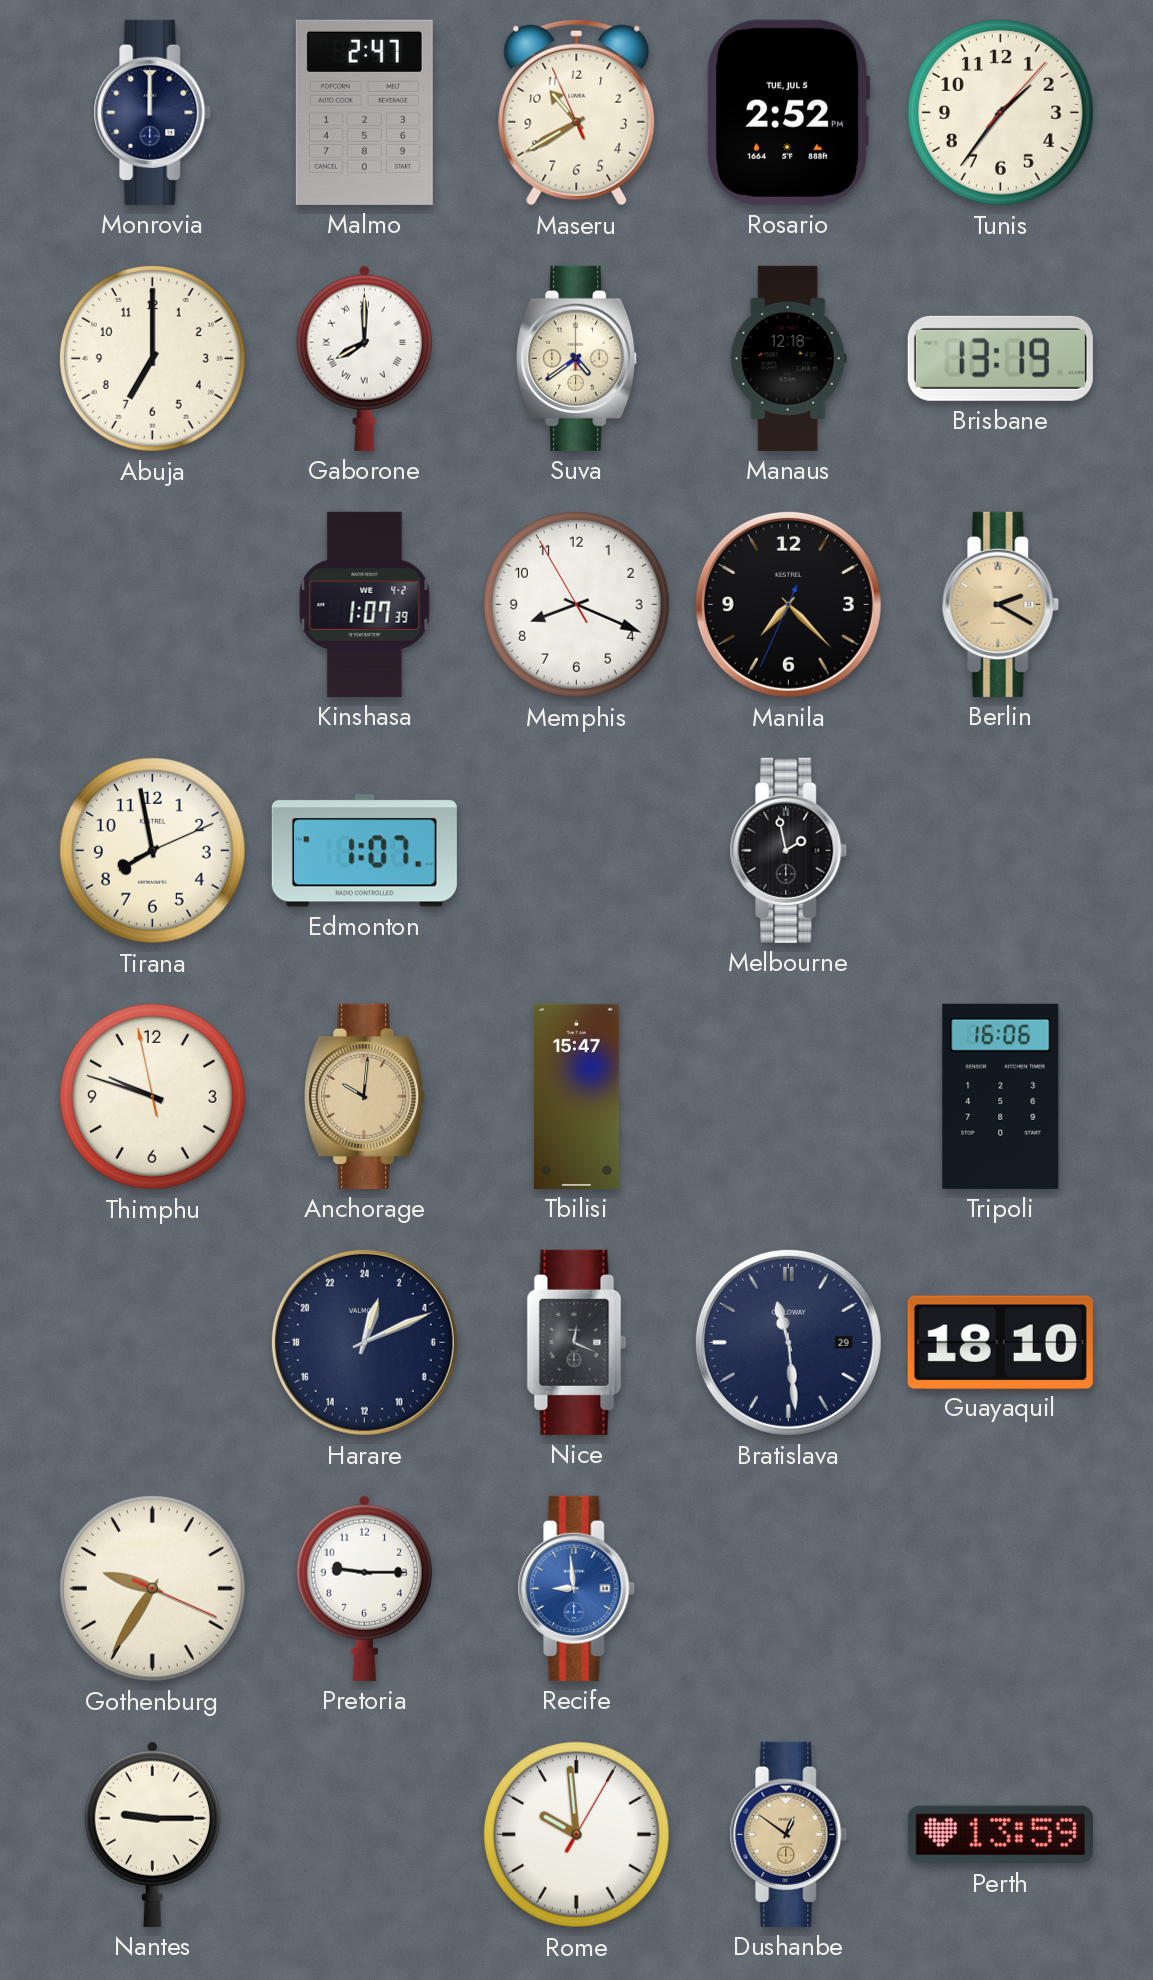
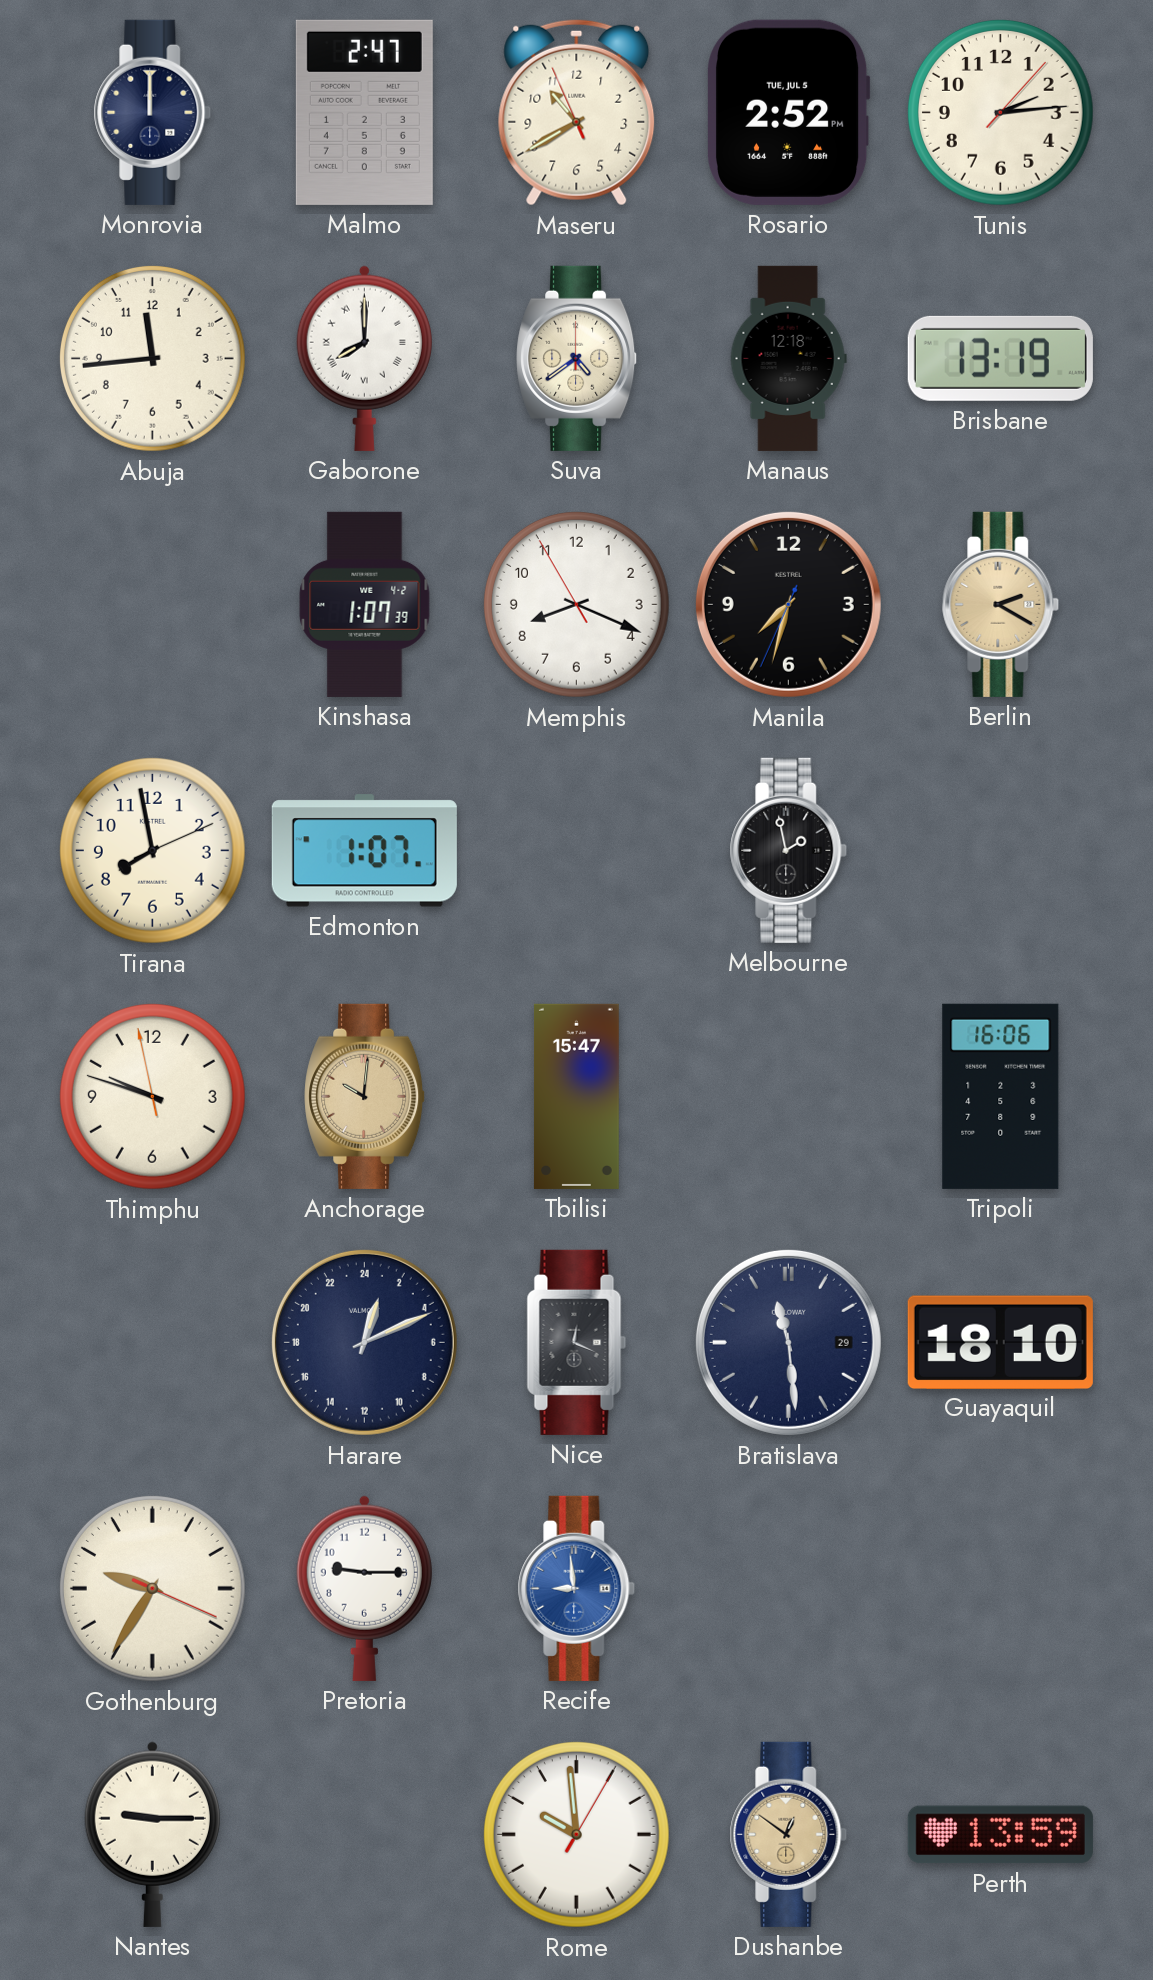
Tunis: 1:36 -> 2:14 (1000, 112)
Abuja: 7:00 -> 11:44 (152, 358)
Manila: 7:22 -> 7:32 (788, 604)
